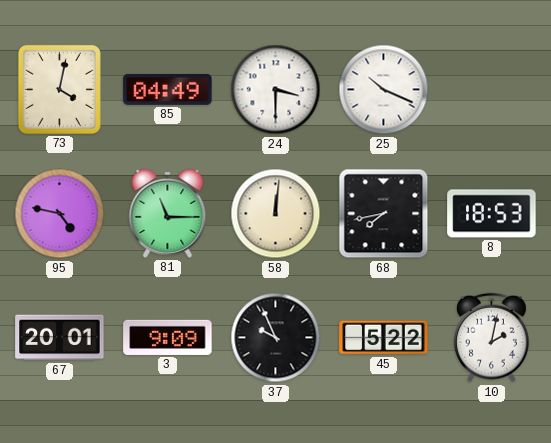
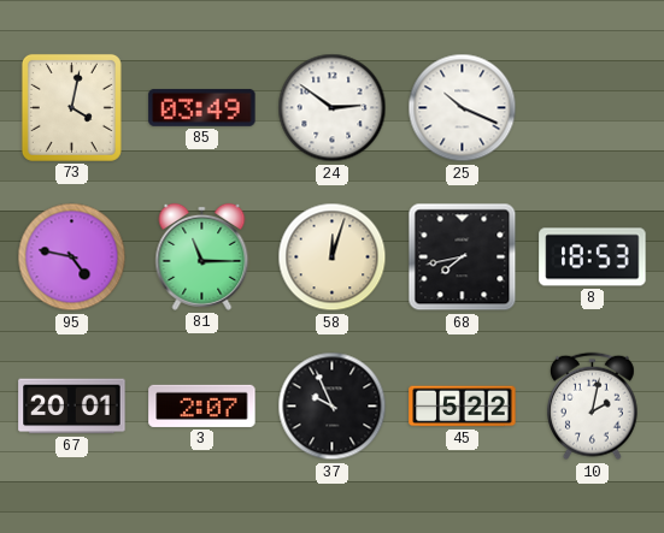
85: 04:49 -> 03:49 (202, 107)
24: 3:30 -> 2:51 (333, 108)
58: 12:01 -> 12:03 (333, 257)
3: 9:09 -> 2:07 (202, 405)
